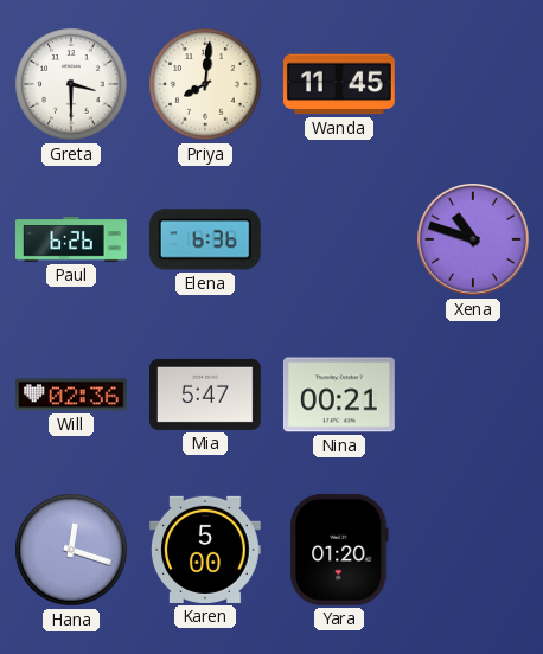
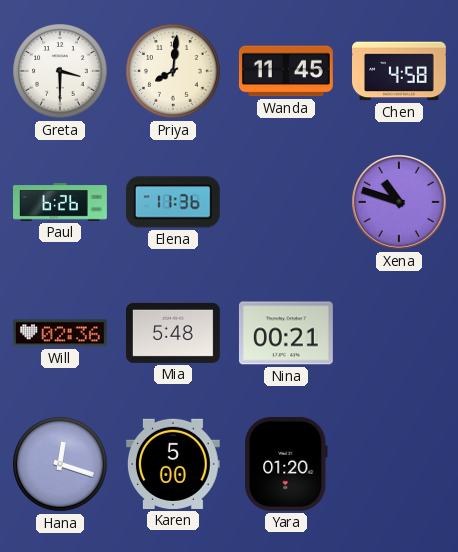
Chen: none -> 4:58 (400, 71)
Elena: 6:36 -> 11:36 (173, 202)
Mia: 5:47 -> 5:48 (174, 333)
